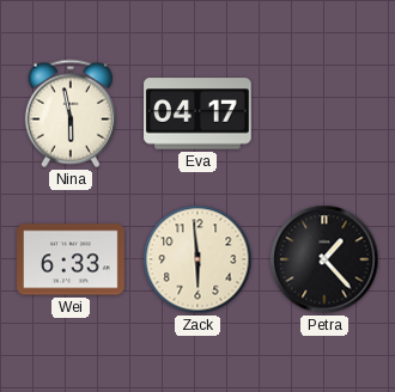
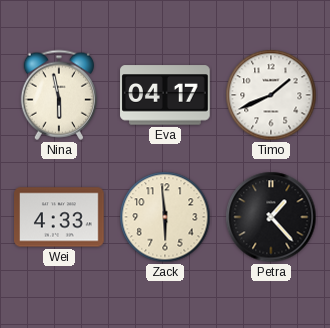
Timo: none -> 1:41 (271, 95)
Wei: 6:33 -> 4:33 (59, 217)
